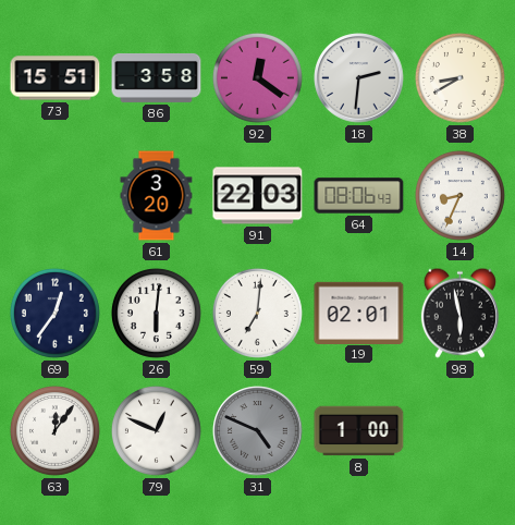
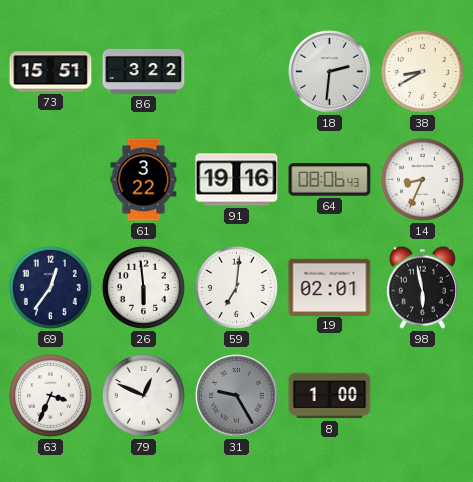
86: 3:58 -> 3:22 (144, 71)
92: 12:21 -> none (257, 77)
61: 3:20 -> 3:22 (144, 180)
91: 22:03 -> 19:16 (237, 180)
26: 6:01 -> 5:59 (143, 287)
63: 12:06 -> 3:34 (50, 395)
31: 4:49 -> 9:25 (237, 396)
